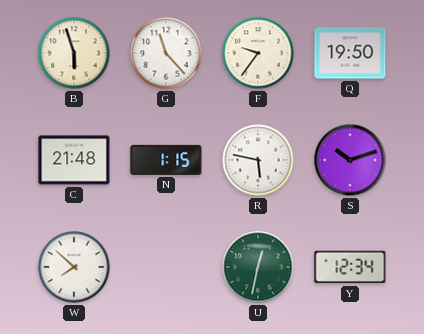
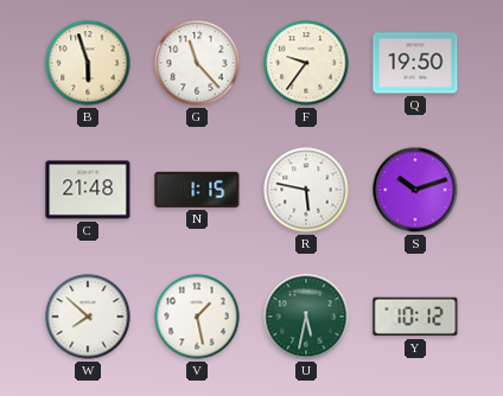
V: none -> 1:28 (197, 317)
U: 12:32 -> 5:32 (306, 317)
Y: 12:34 -> 10:12 (415, 317)
